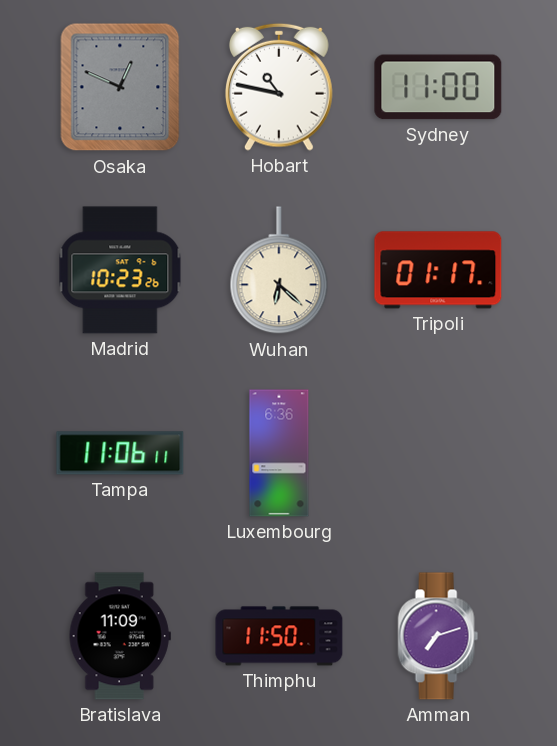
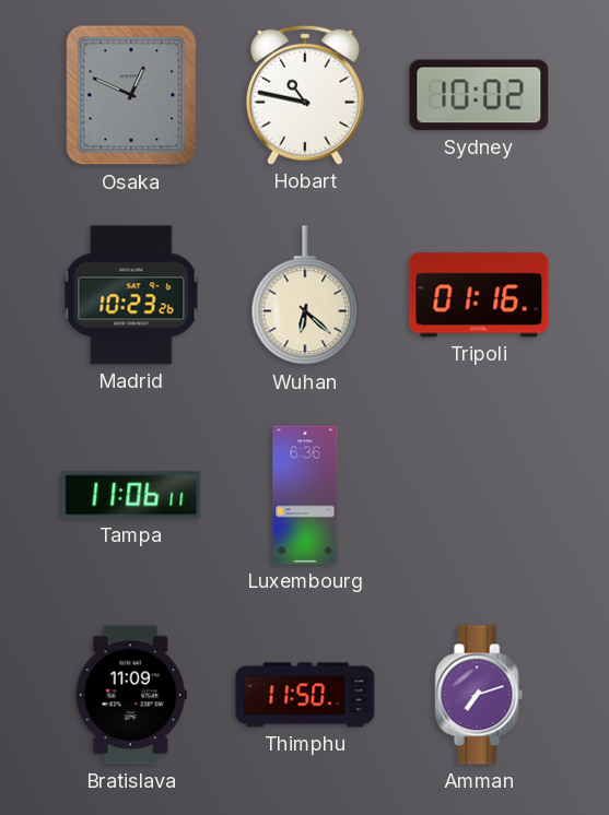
Sydney: 11:00 -> 10:02 (479, 95)
Tripoli: 01:17 -> 01:16 (479, 295)
